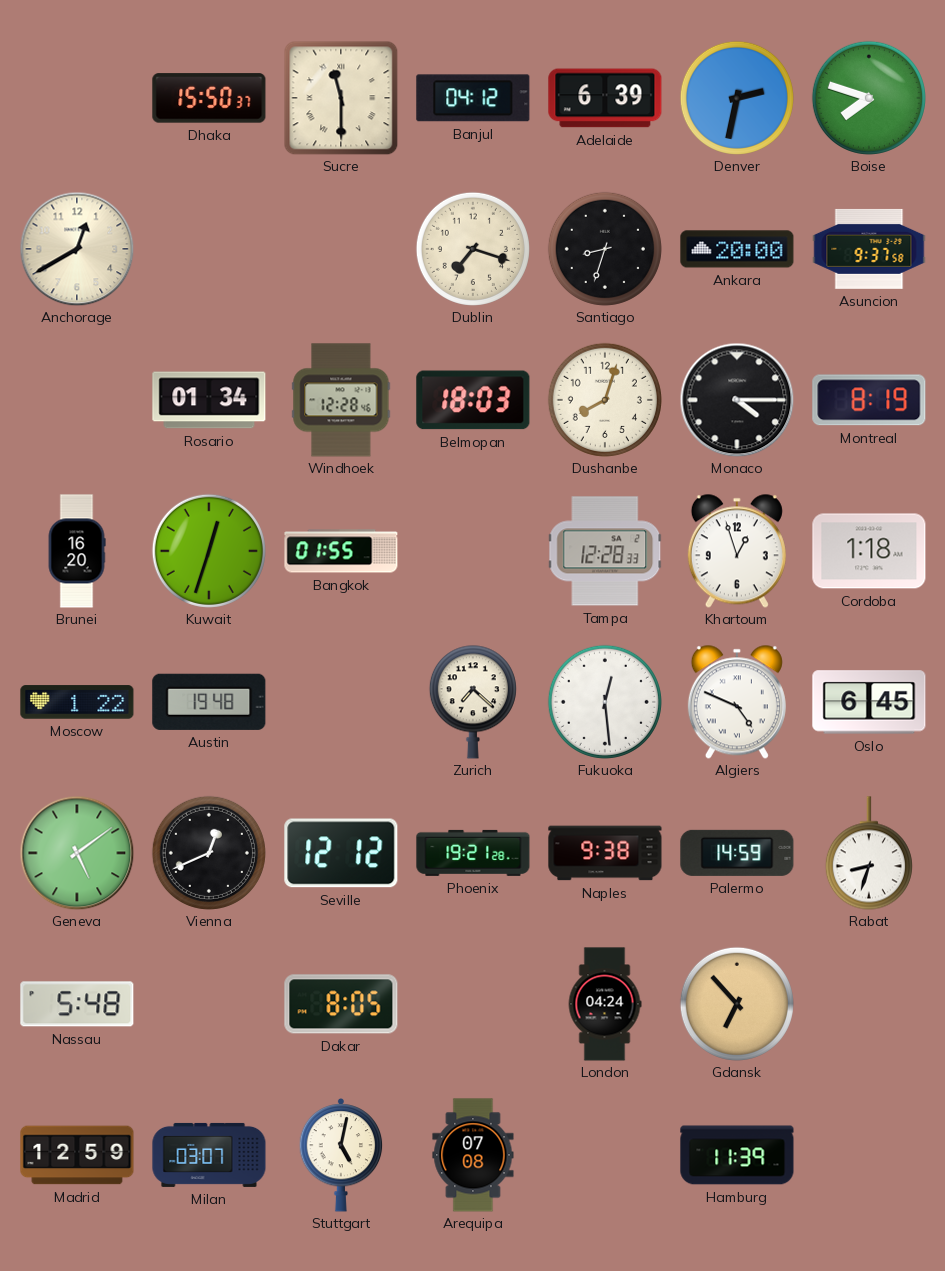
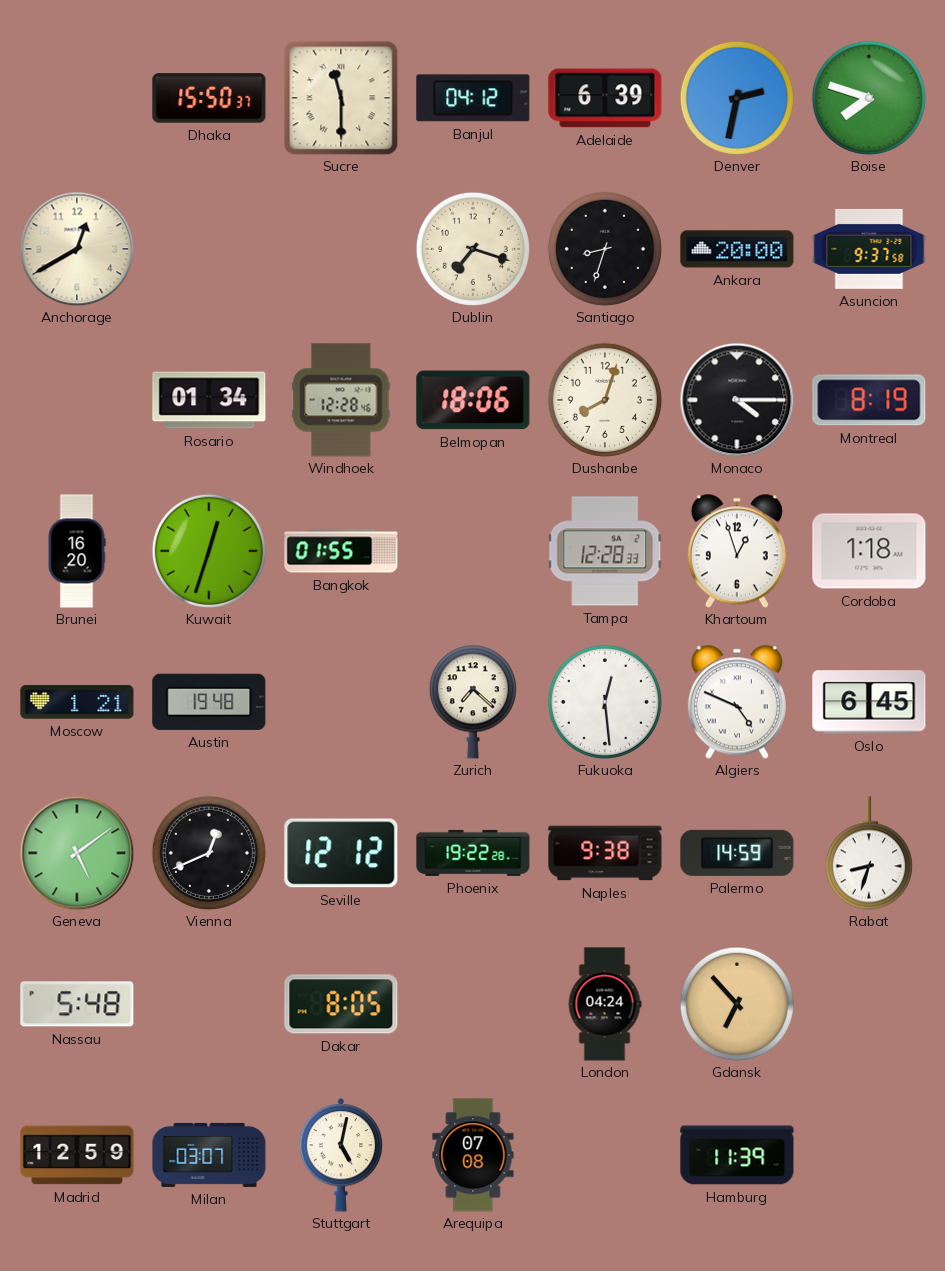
Belmopan: 18:03 -> 18:06 (473, 400)
Moscow: 1:22 -> 1:21 (77, 702)
Phoenix: 19:21 -> 19:22 (473, 853)
